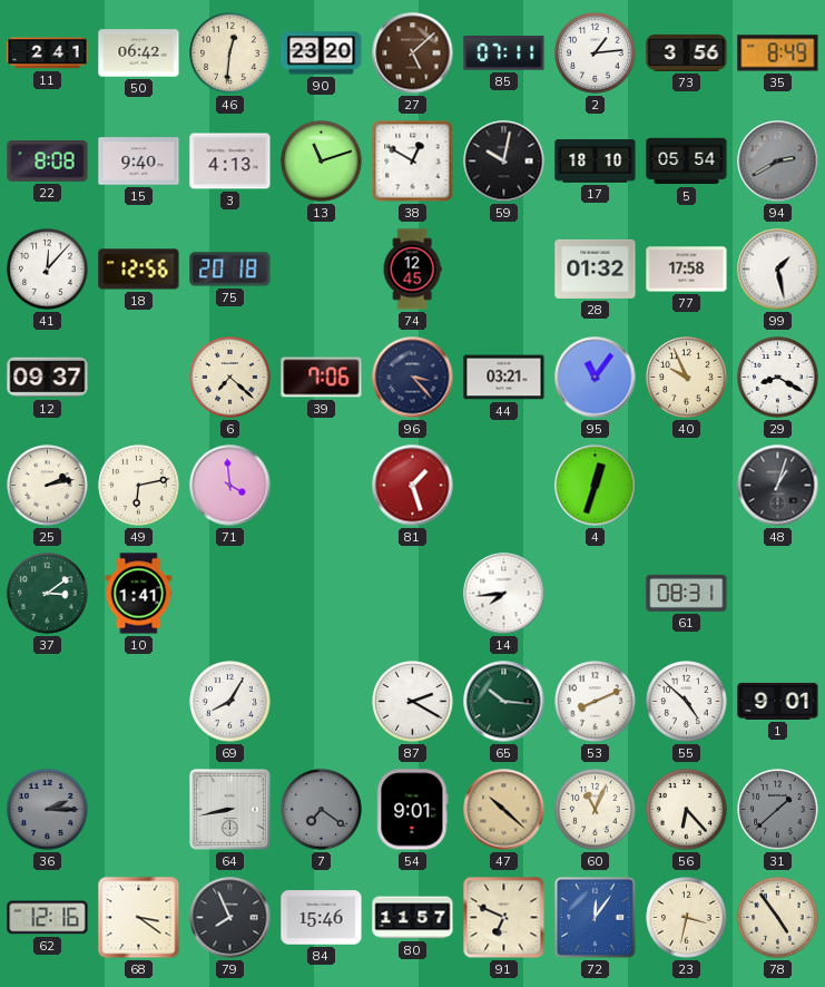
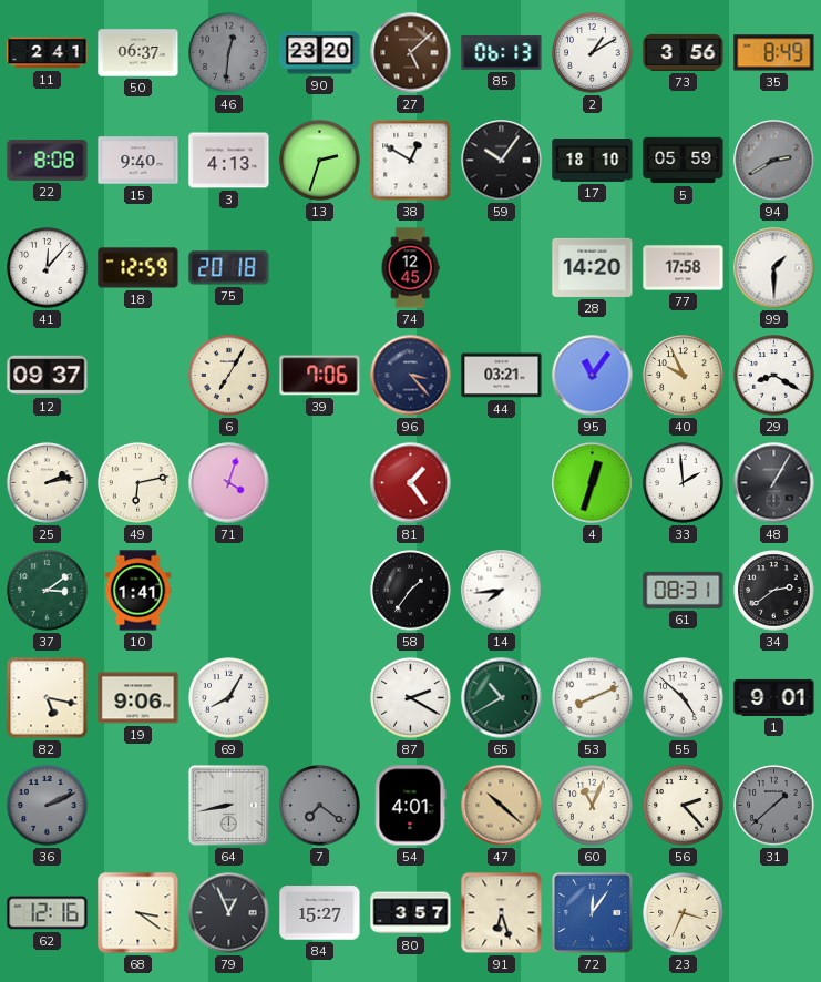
50: 06:42 -> 06:37 (138, 53)
46 dial: cream -> grey (229, 53)
85: 07:11 -> 06:13 (502, 53)
2: 1:14 -> 1:10 (593, 53)
13: 11:12 -> 2:33 (320, 161)
59: 10:02 -> 10:06 (502, 161)
5: 05:54 -> 05:59 (684, 161)
18: 12:56 -> 12:59 (138, 268)
28: 01:32 -> 14:20 (593, 267)
99: 1:28 -> 1:30 (774, 268)
6: 7:22 -> 7:05 (229, 376)
71: 3:59 -> 4:03 (229, 483)
81: 1:27 -> 1:24 (411, 483)
33: none -> 1:59 (684, 483)
48: 1:03 -> 1:05 (774, 483)
58: none -> 1:36 (411, 591)
34: none -> 2:39 (774, 591)
82: none -> 5:17 (48, 698)
19: none -> 9:06 (138, 698)
65: 10:16 -> 10:40 (502, 698)
36: 2:15 -> 2:11 (48, 806)
54: 9:01 -> 4:01 (411, 806)
56: 6:23 -> 2:23 (684, 806)
79: 7:56 -> 12:56 (229, 913)
84: 15:46 -> 15:27 (320, 913)
80: 11:57 -> 3:57 (411, 913)
91: 6:49 -> 6:27 (502, 913)
23: 3:32 -> 3:34 (684, 913)
78: 4:54 -> none (778, 918)
